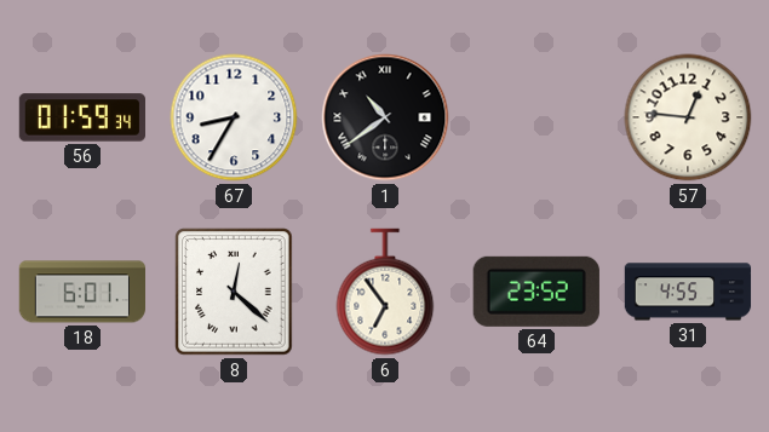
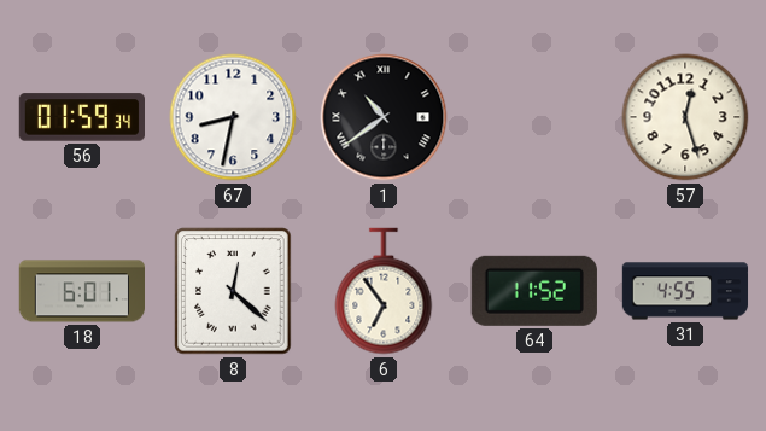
67: 8:35 -> 8:32 (233, 117)
57: 12:46 -> 12:27 (685, 117)
64: 23:52 -> 11:52 (534, 291)
